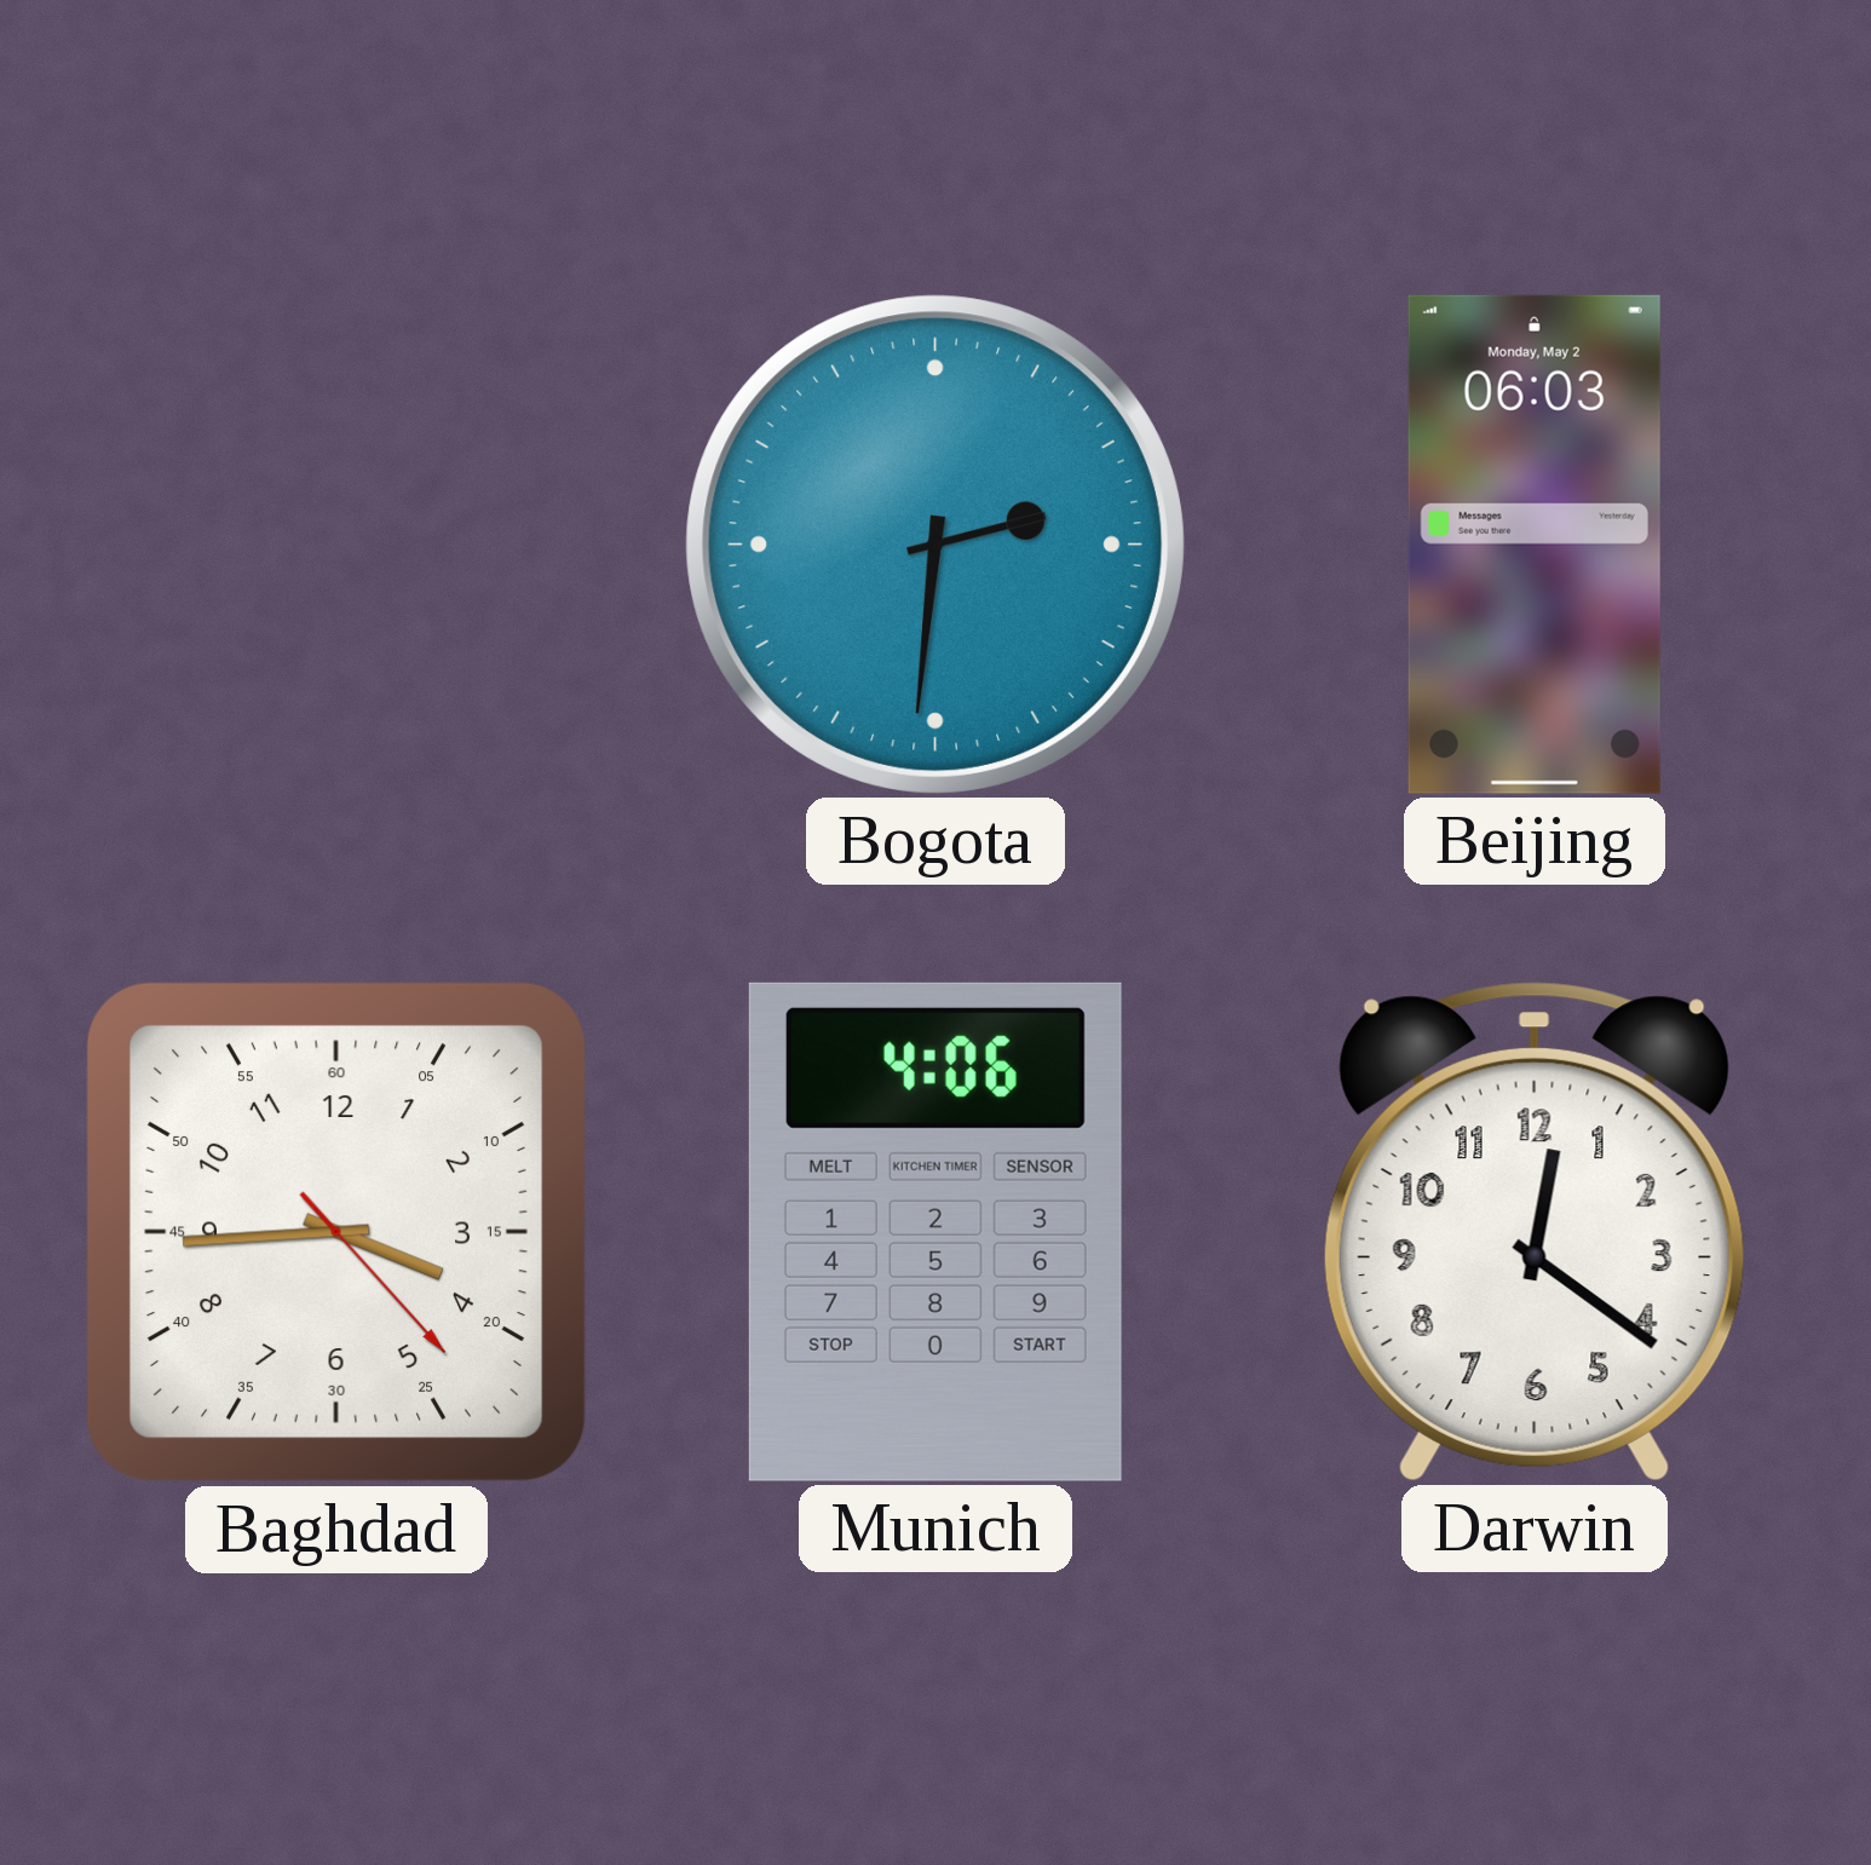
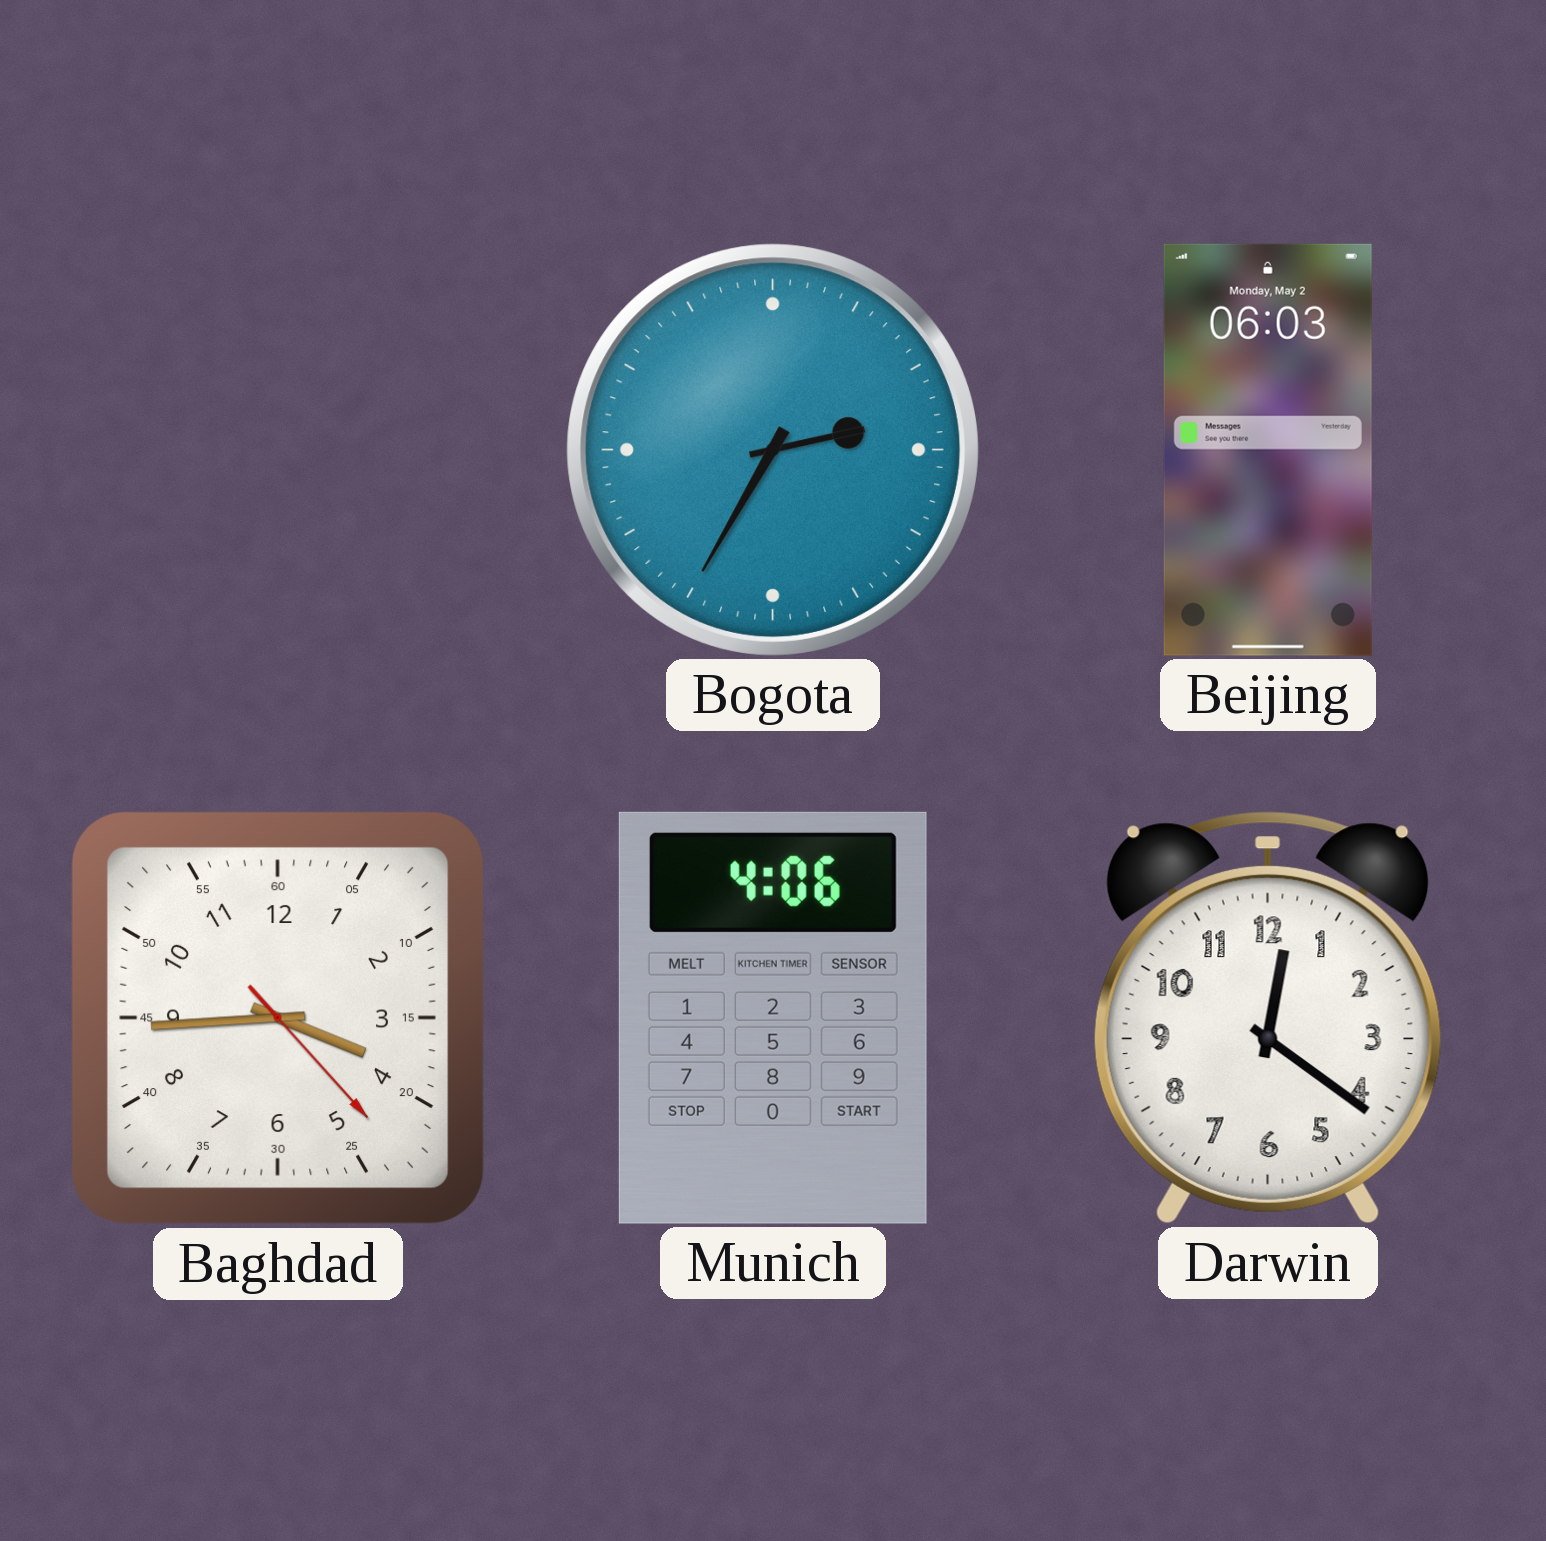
Bogota: 2:31 -> 2:35 (773, 450)
